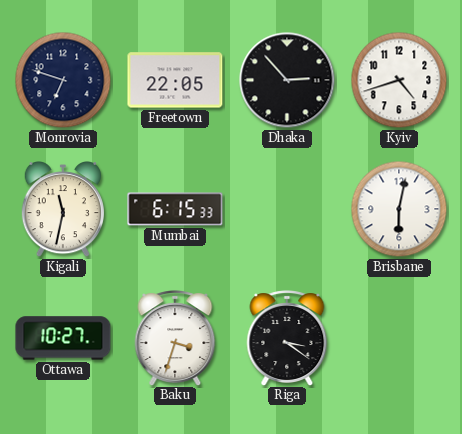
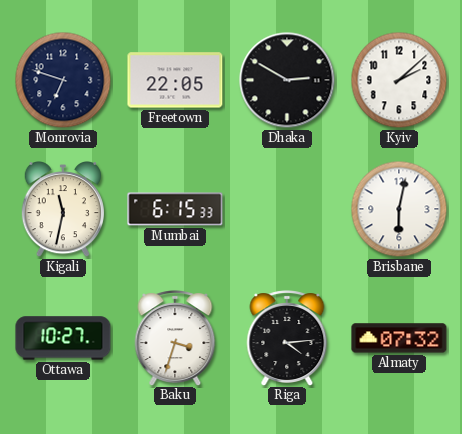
Dhaka: 2:53 -> 2:50 (287, 80)
Kyiv: 4:42 -> 2:08 (399, 80)
Riga: 3:21 -> 4:14 (287, 338)
Almaty: none -> 07:32 (399, 338)
